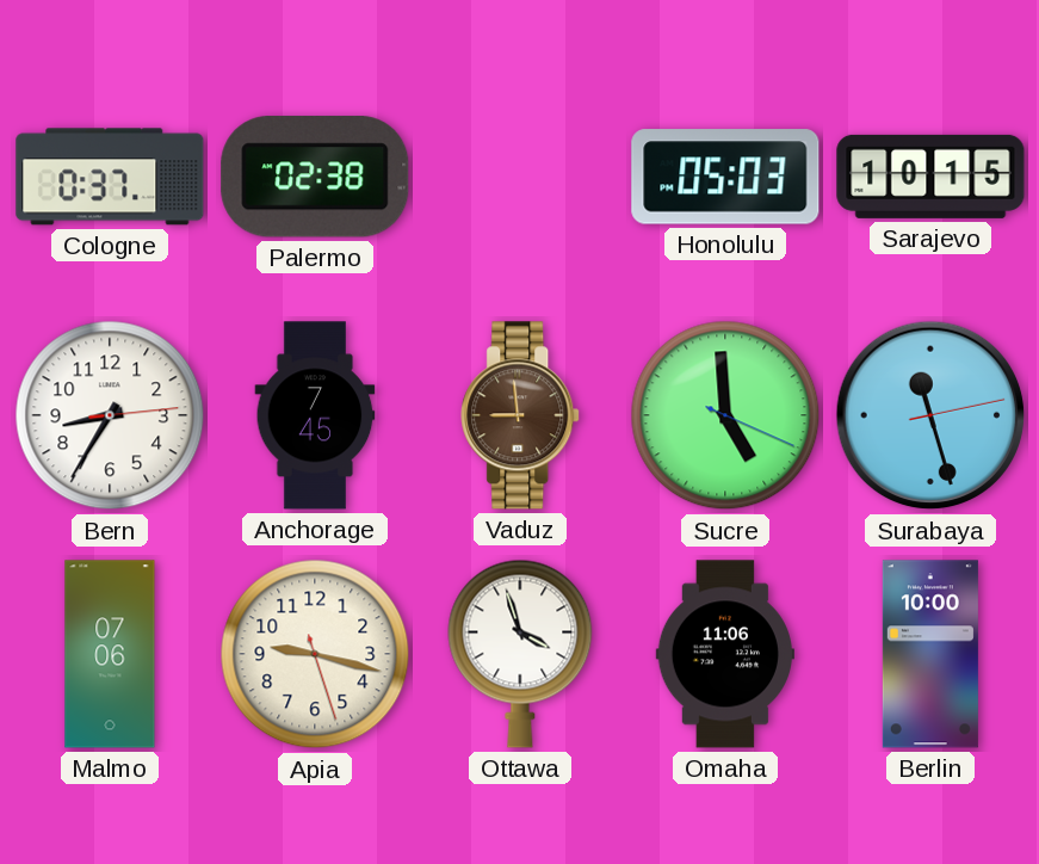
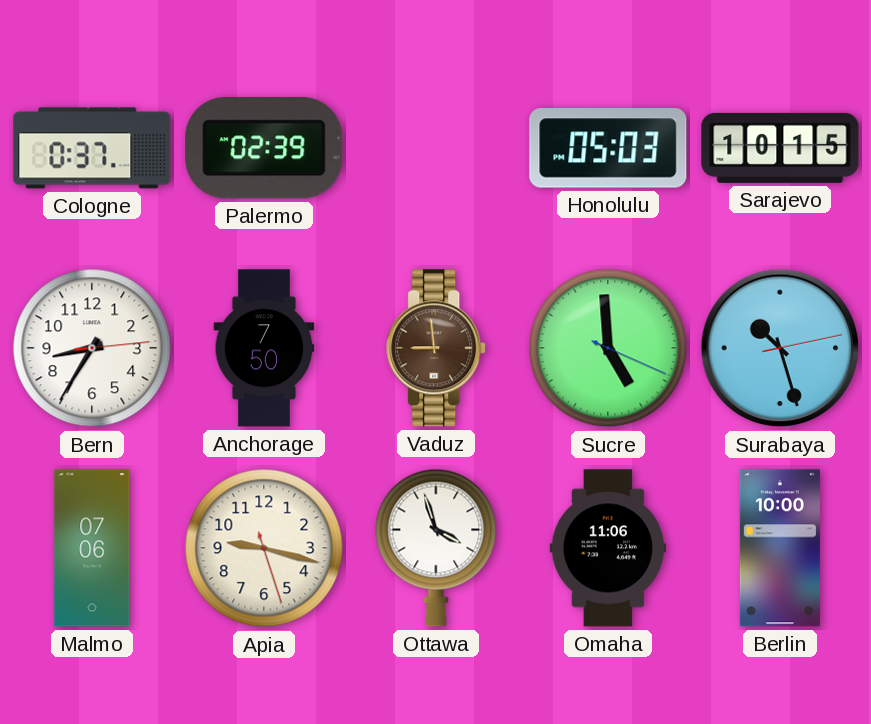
Palermo: 02:38 -> 02:39 (264, 148)
Anchorage: 7:45 -> 7:50 (264, 348)
Surabaya: 11:27 -> 10:27 (780, 348)
